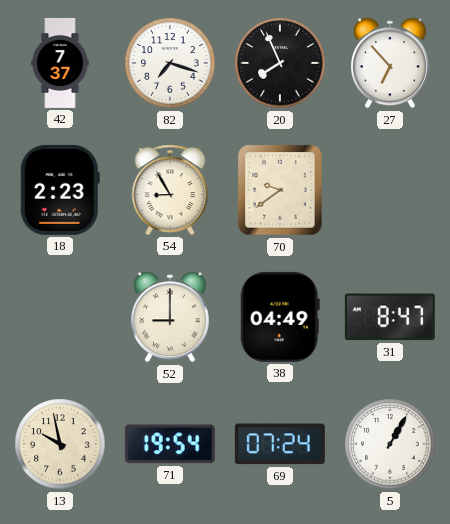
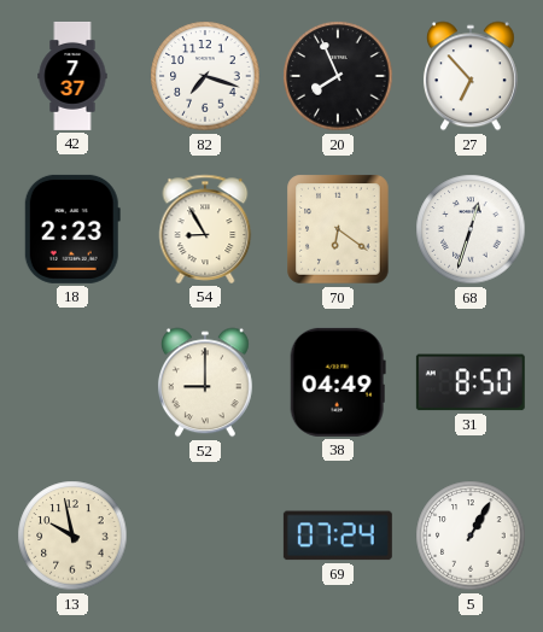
70: 9:39 -> 6:21 (338, 229)
68: none -> 12:33 (471, 229)
31: 8:47 -> 8:50 (471, 382)
71: 19:54 -> none (170, 444)
